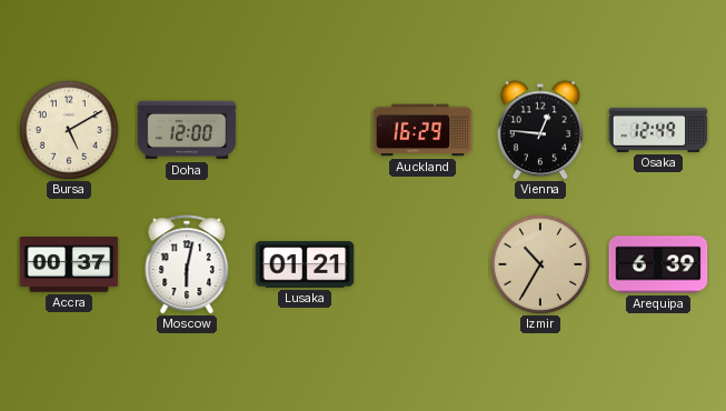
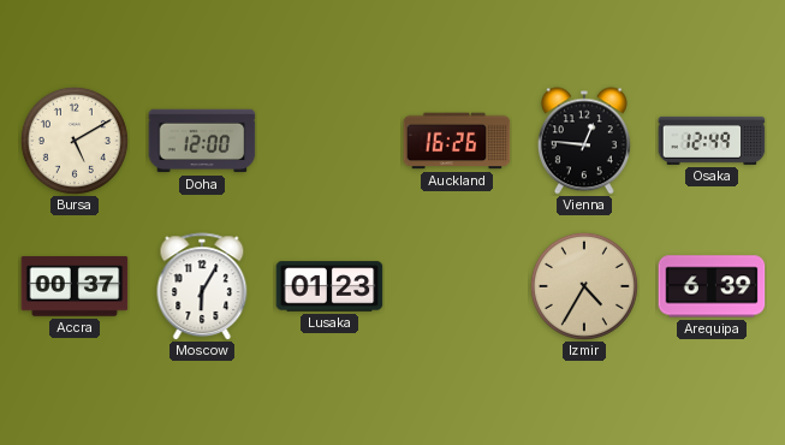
Auckland: 16:29 -> 16:26 (457, 141)
Moscow: 6:02 -> 6:05 (202, 286)
Lusaka: 01:21 -> 01:23 (329, 286)
Izmir: 10:35 -> 4:35 (584, 286)
